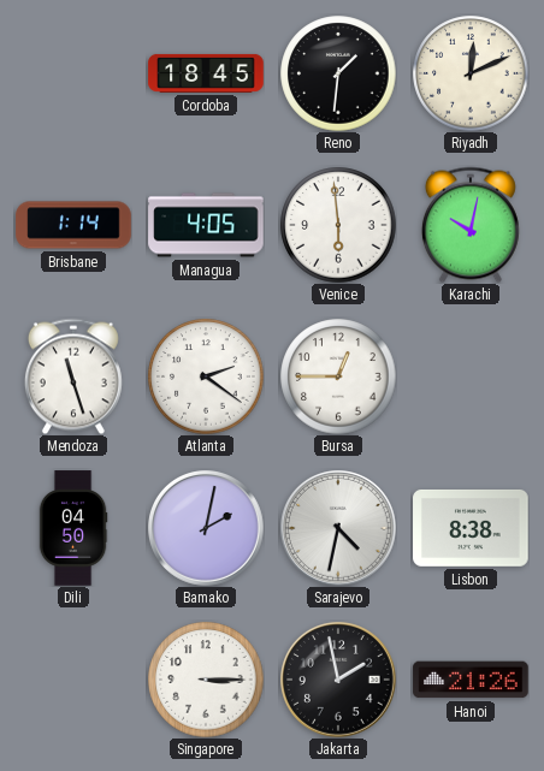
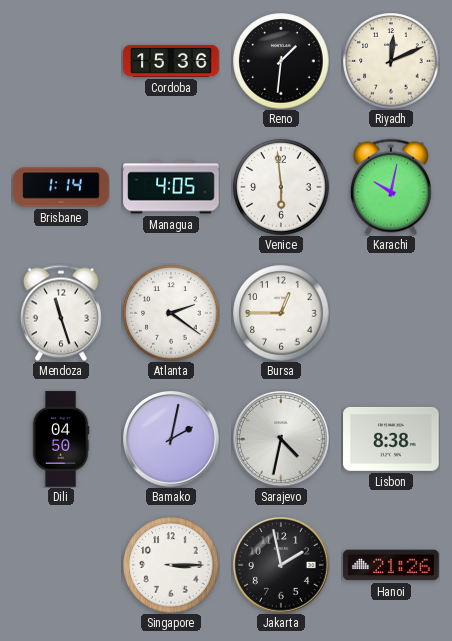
Cordoba: 18:45 -> 15:36 (171, 61)
